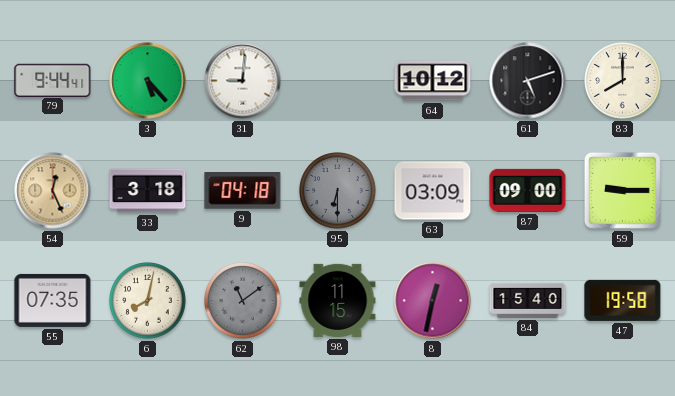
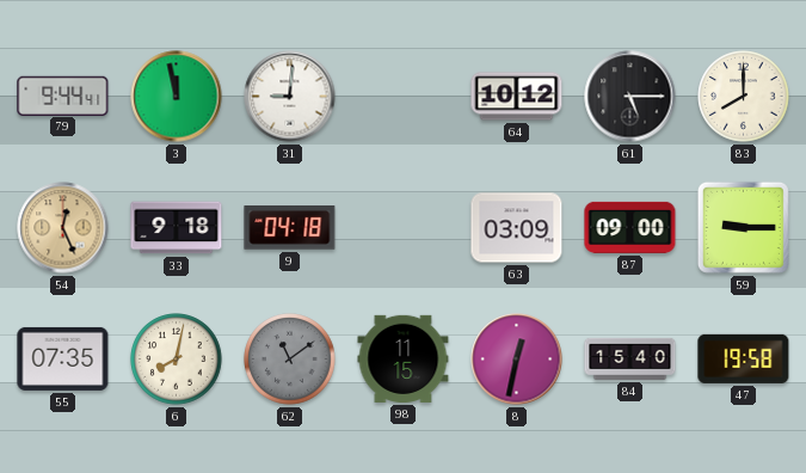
3: 5:23 -> 11:58 (177, 97)
61: 5:12 -> 5:15 (630, 97)
33: 3:18 -> 9:18 (177, 228)
95: 6:30 -> none (338, 191)
